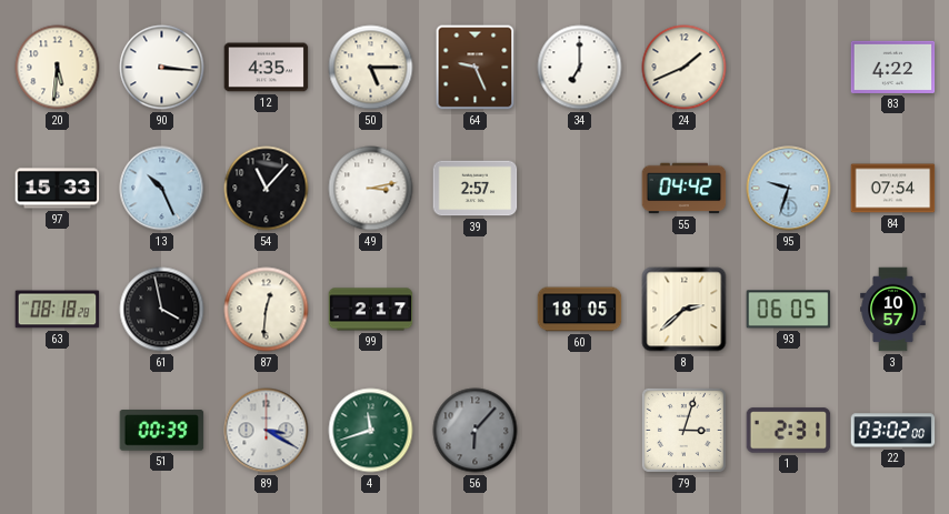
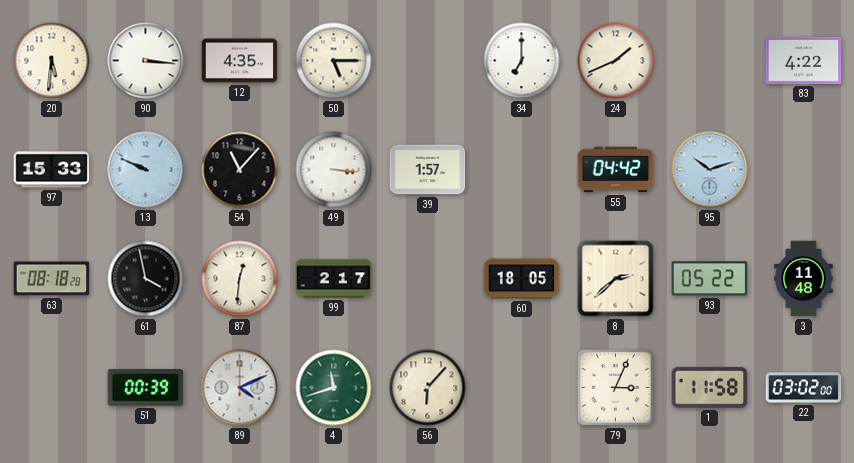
64: 9:26 -> none (476, 68)
13: 10:26 -> 9:49 (146, 170)
49: 3:13 -> 3:16 (334, 170)
39: 2:57 -> 1:57 (428, 170)
95: 9:33 -> 10:12 (710, 170)
84: 07:54 -> none (893, 189)
93: 06:05 -> 05:22 (710, 279)
3: 10:57 -> 11:48 (804, 279)
89: 3:20 -> 4:11 (240, 388)
56 dial: grey -> cream (428, 388)
79: 3:03 -> 3:04 (615, 387)
1: 2:31 -> 11:58 (710, 388)
